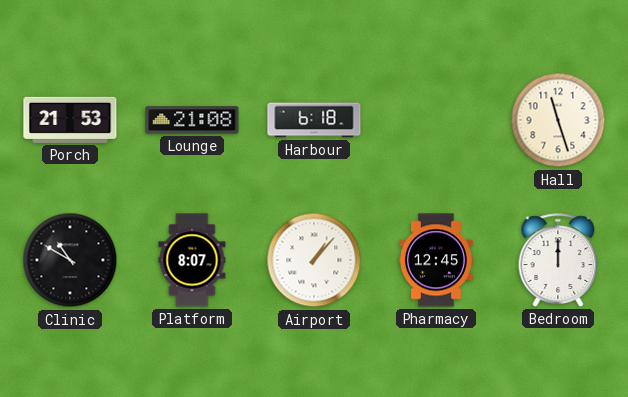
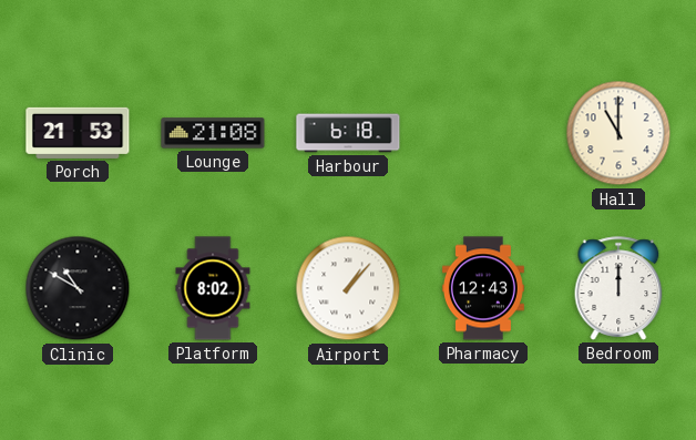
Hall: 11:27 -> 11:00 (618, 133)
Platform: 8:07 -> 8:02 (213, 288)
Pharmacy: 12:45 -> 12:43 (483, 288)
